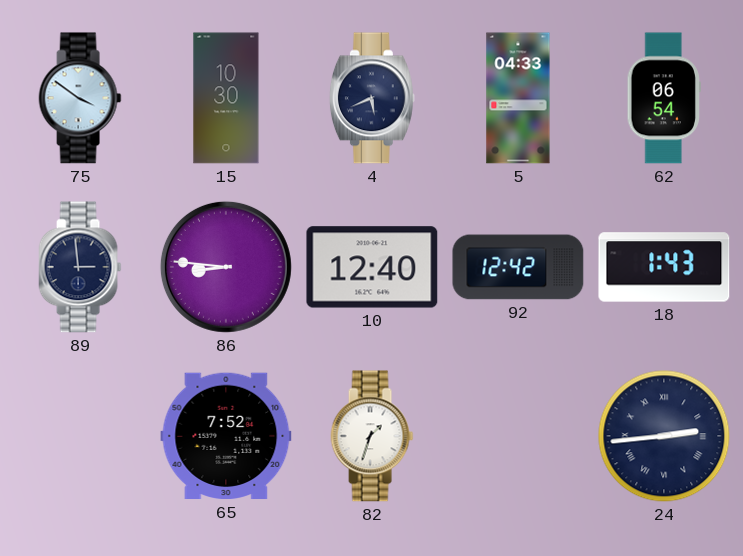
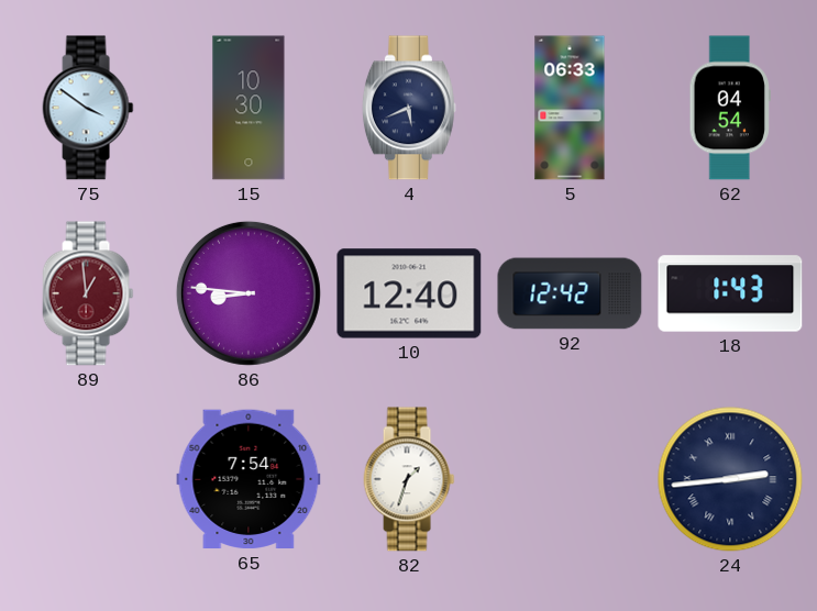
5: 04:33 -> 06:33 (570, 108)
62: 06:54 -> 04:54 (730, 108)
89: 2:59 -> 12:59 (88, 293)
89 dial: navy -> burgundy (88, 293)
65: 7:52 -> 7:54 (249, 479)
